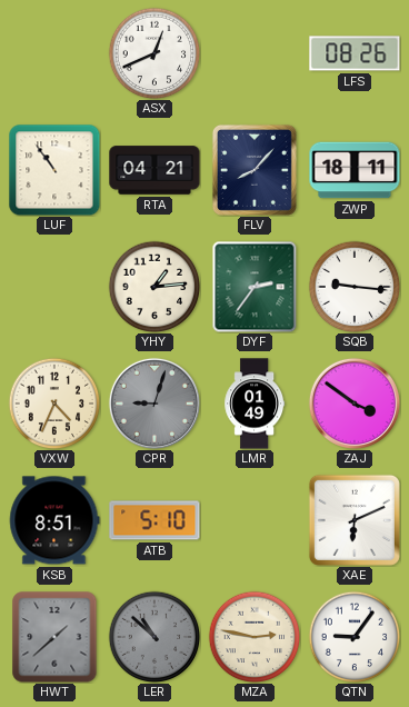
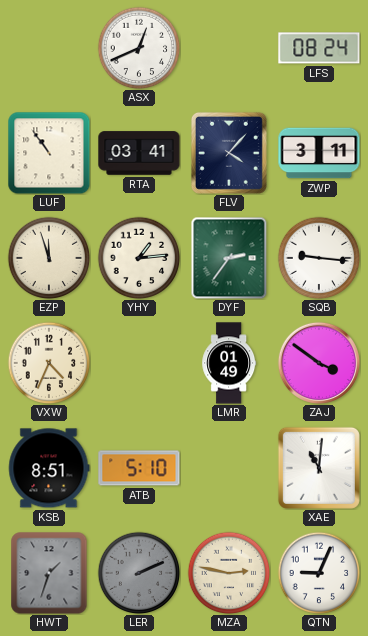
LFS: 08:26 -> 08:24 (319, 48)
RTA: 04:21 -> 03:41 (139, 153)
FLV: 8:07 -> 4:07 (229, 153)
ZWP: 18:11 -> 3:11 (319, 153)
EZP: none -> 11:57 (49, 258)
CPR: 9:03 -> none (154, 404)
XAE: 6:11 -> 11:01 (319, 468)
HWT: 1:38 -> 1:33 (49, 573)
LER: 10:52 -> 2:11 (139, 573)
QTN: 9:06 -> 9:04 (319, 573)
